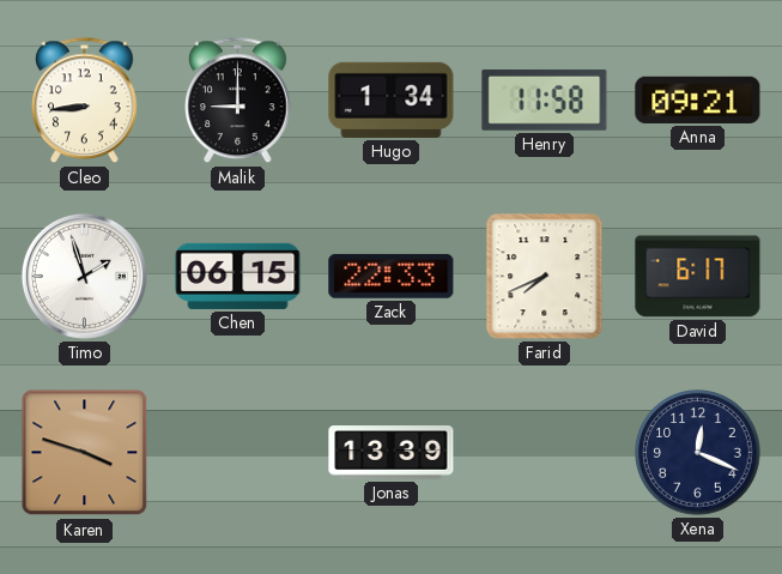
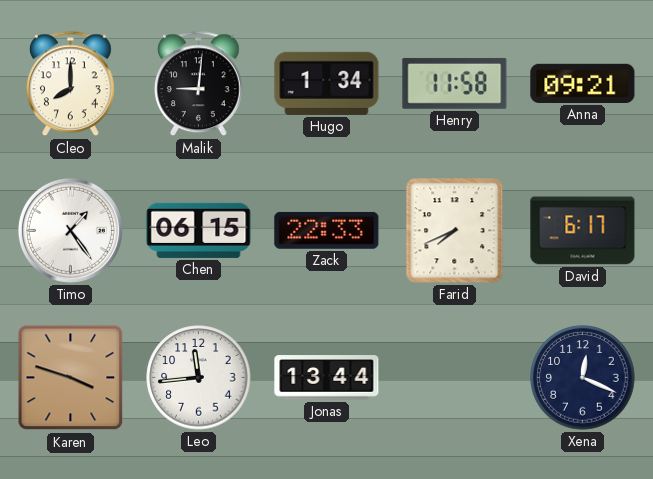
Cleo: 8:44 -> 8:00 (71, 84)
Malik: 9:00 -> 9:01 (199, 84)
Timo: 1:57 -> 1:24 (70, 230)
Leo: none -> 11:44 (199, 378)
Jonas: 13:39 -> 13:44 (327, 378)
